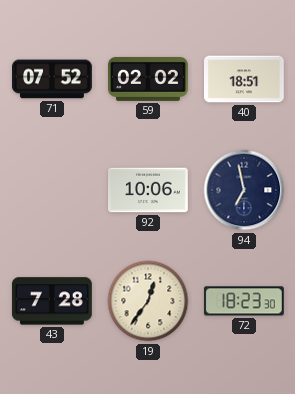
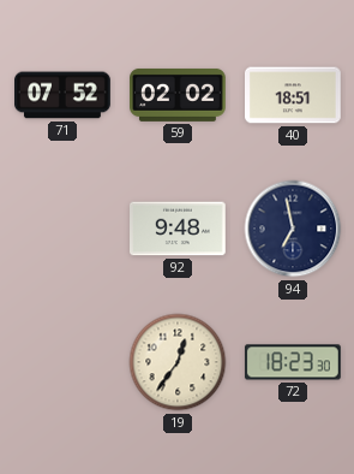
92: 10:06 -> 9:48 (179, 229)
43: 7:28 -> none (52, 301)
